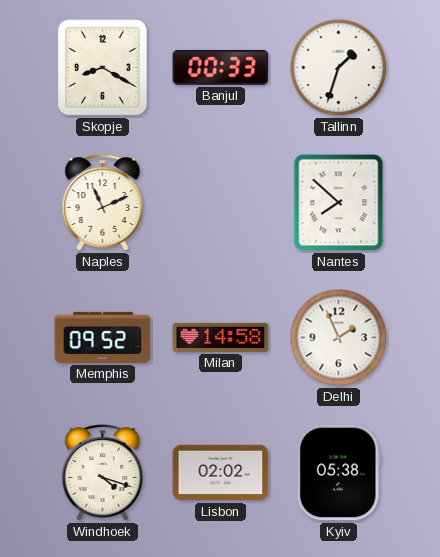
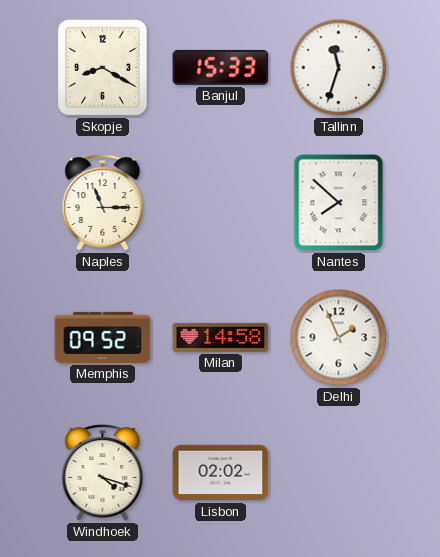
Banjul: 00:33 -> 15:33 (221, 67)
Tallinn: 1:33 -> 11:33 (339, 68)
Naples: 11:11 -> 11:15 (103, 203)
Kyiv: 05:38 -> none (338, 473)
